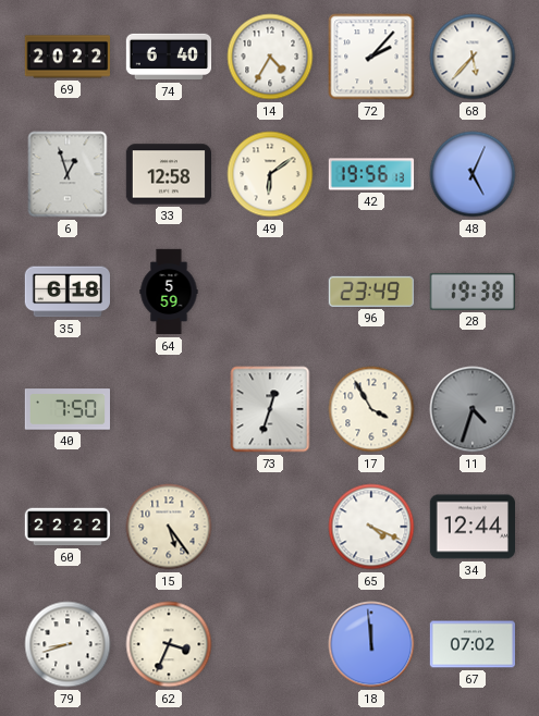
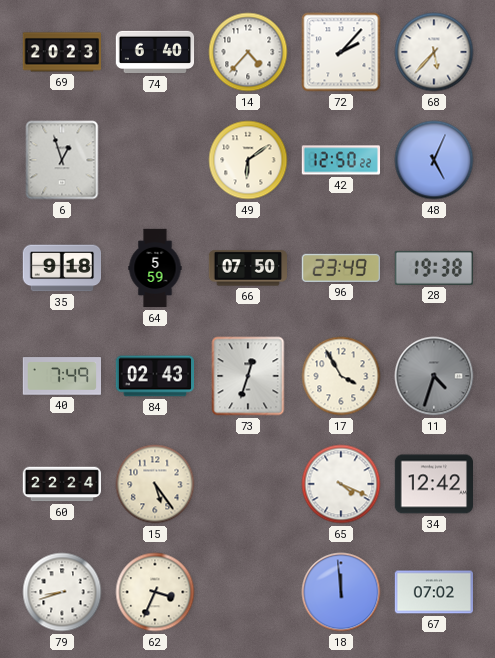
69: 20:22 -> 20:23 (61, 52)
14: 4:35 -> 4:37 (248, 52)
33: 12:58 -> none (168, 174)
42: 19:56 -> 12:50 (341, 160)
35: 6:18 -> 9:18 (61, 268)
66: none -> 07:50 (247, 268)
40: 7:50 -> 7:49 (61, 376)
84: none -> 02:43 (154, 376)
60: 22:22 -> 22:24 (61, 484)
34: 12:44 -> 12:42 (433, 484)
